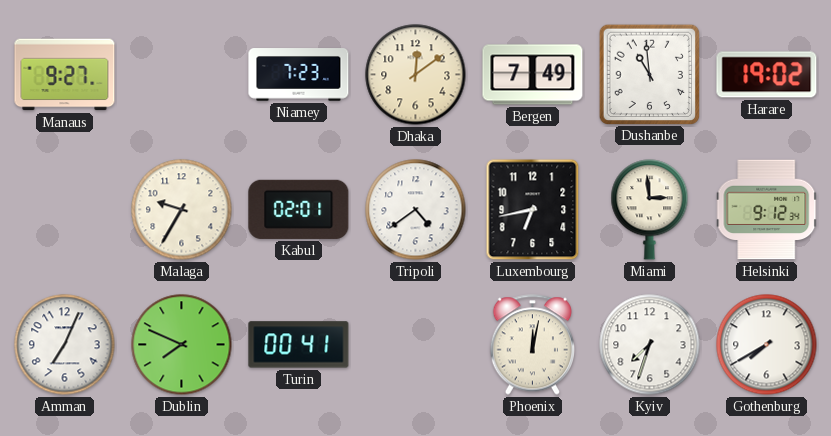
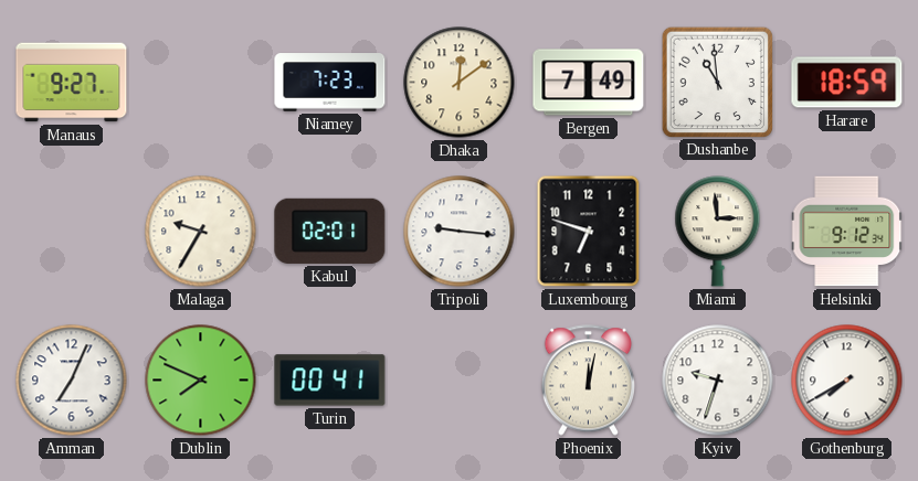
Harare: 19:02 -> 18:59 (847, 83)
Tripoli: 4:39 -> 9:16 (460, 232)
Luxembourg: 6:43 -> 6:48 (589, 232)
Kyiv: 7:33 -> 9:33 (718, 381)
